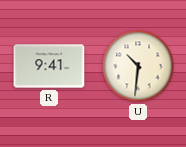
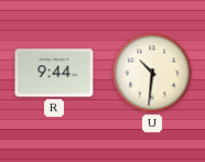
R: 9:41 -> 9:44 (54, 73)
